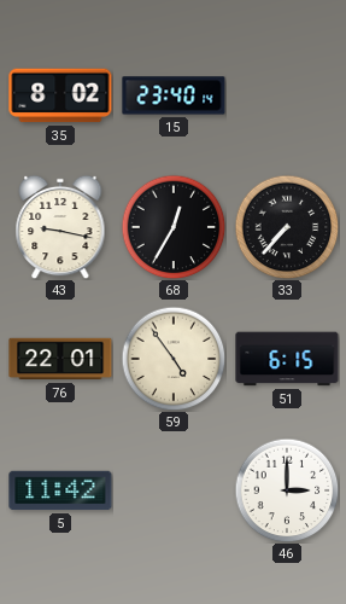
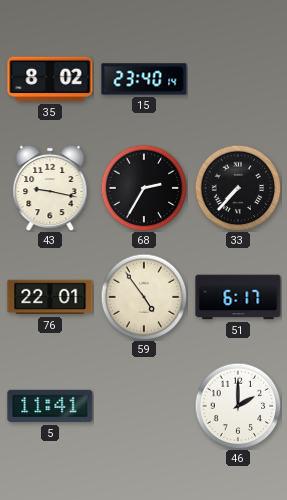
68: 12:35 -> 2:35 (144, 188)
51: 6:15 -> 6:17 (238, 297)
5: 11:42 -> 11:41 (50, 406)
46: 3:00 -> 2:00 (238, 406)
